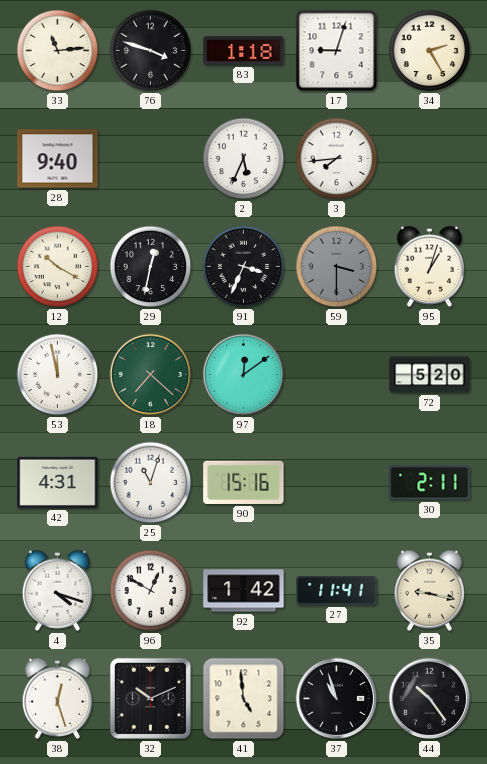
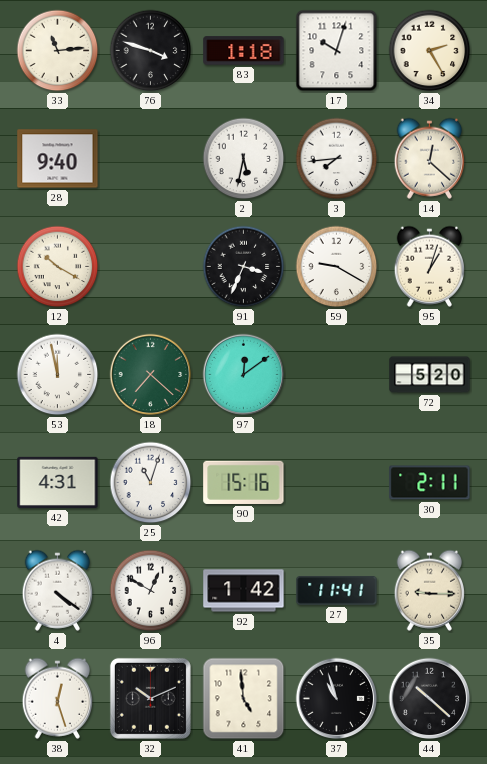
17: 9:03 -> 10:03 (337, 51)
2: 5:34 -> 5:32 (244, 159)
14: none -> 12:22 (429, 158)
29: 12:32 -> none (151, 267)
59: 3:30 -> 9:20 (337, 267)
59 dial: grey -> white (337, 267)
4: 4:18 -> 4:21 (57, 590)
35: 9:17 -> 9:15 (429, 590)
44: 10:24 -> 10:22 (430, 699)
